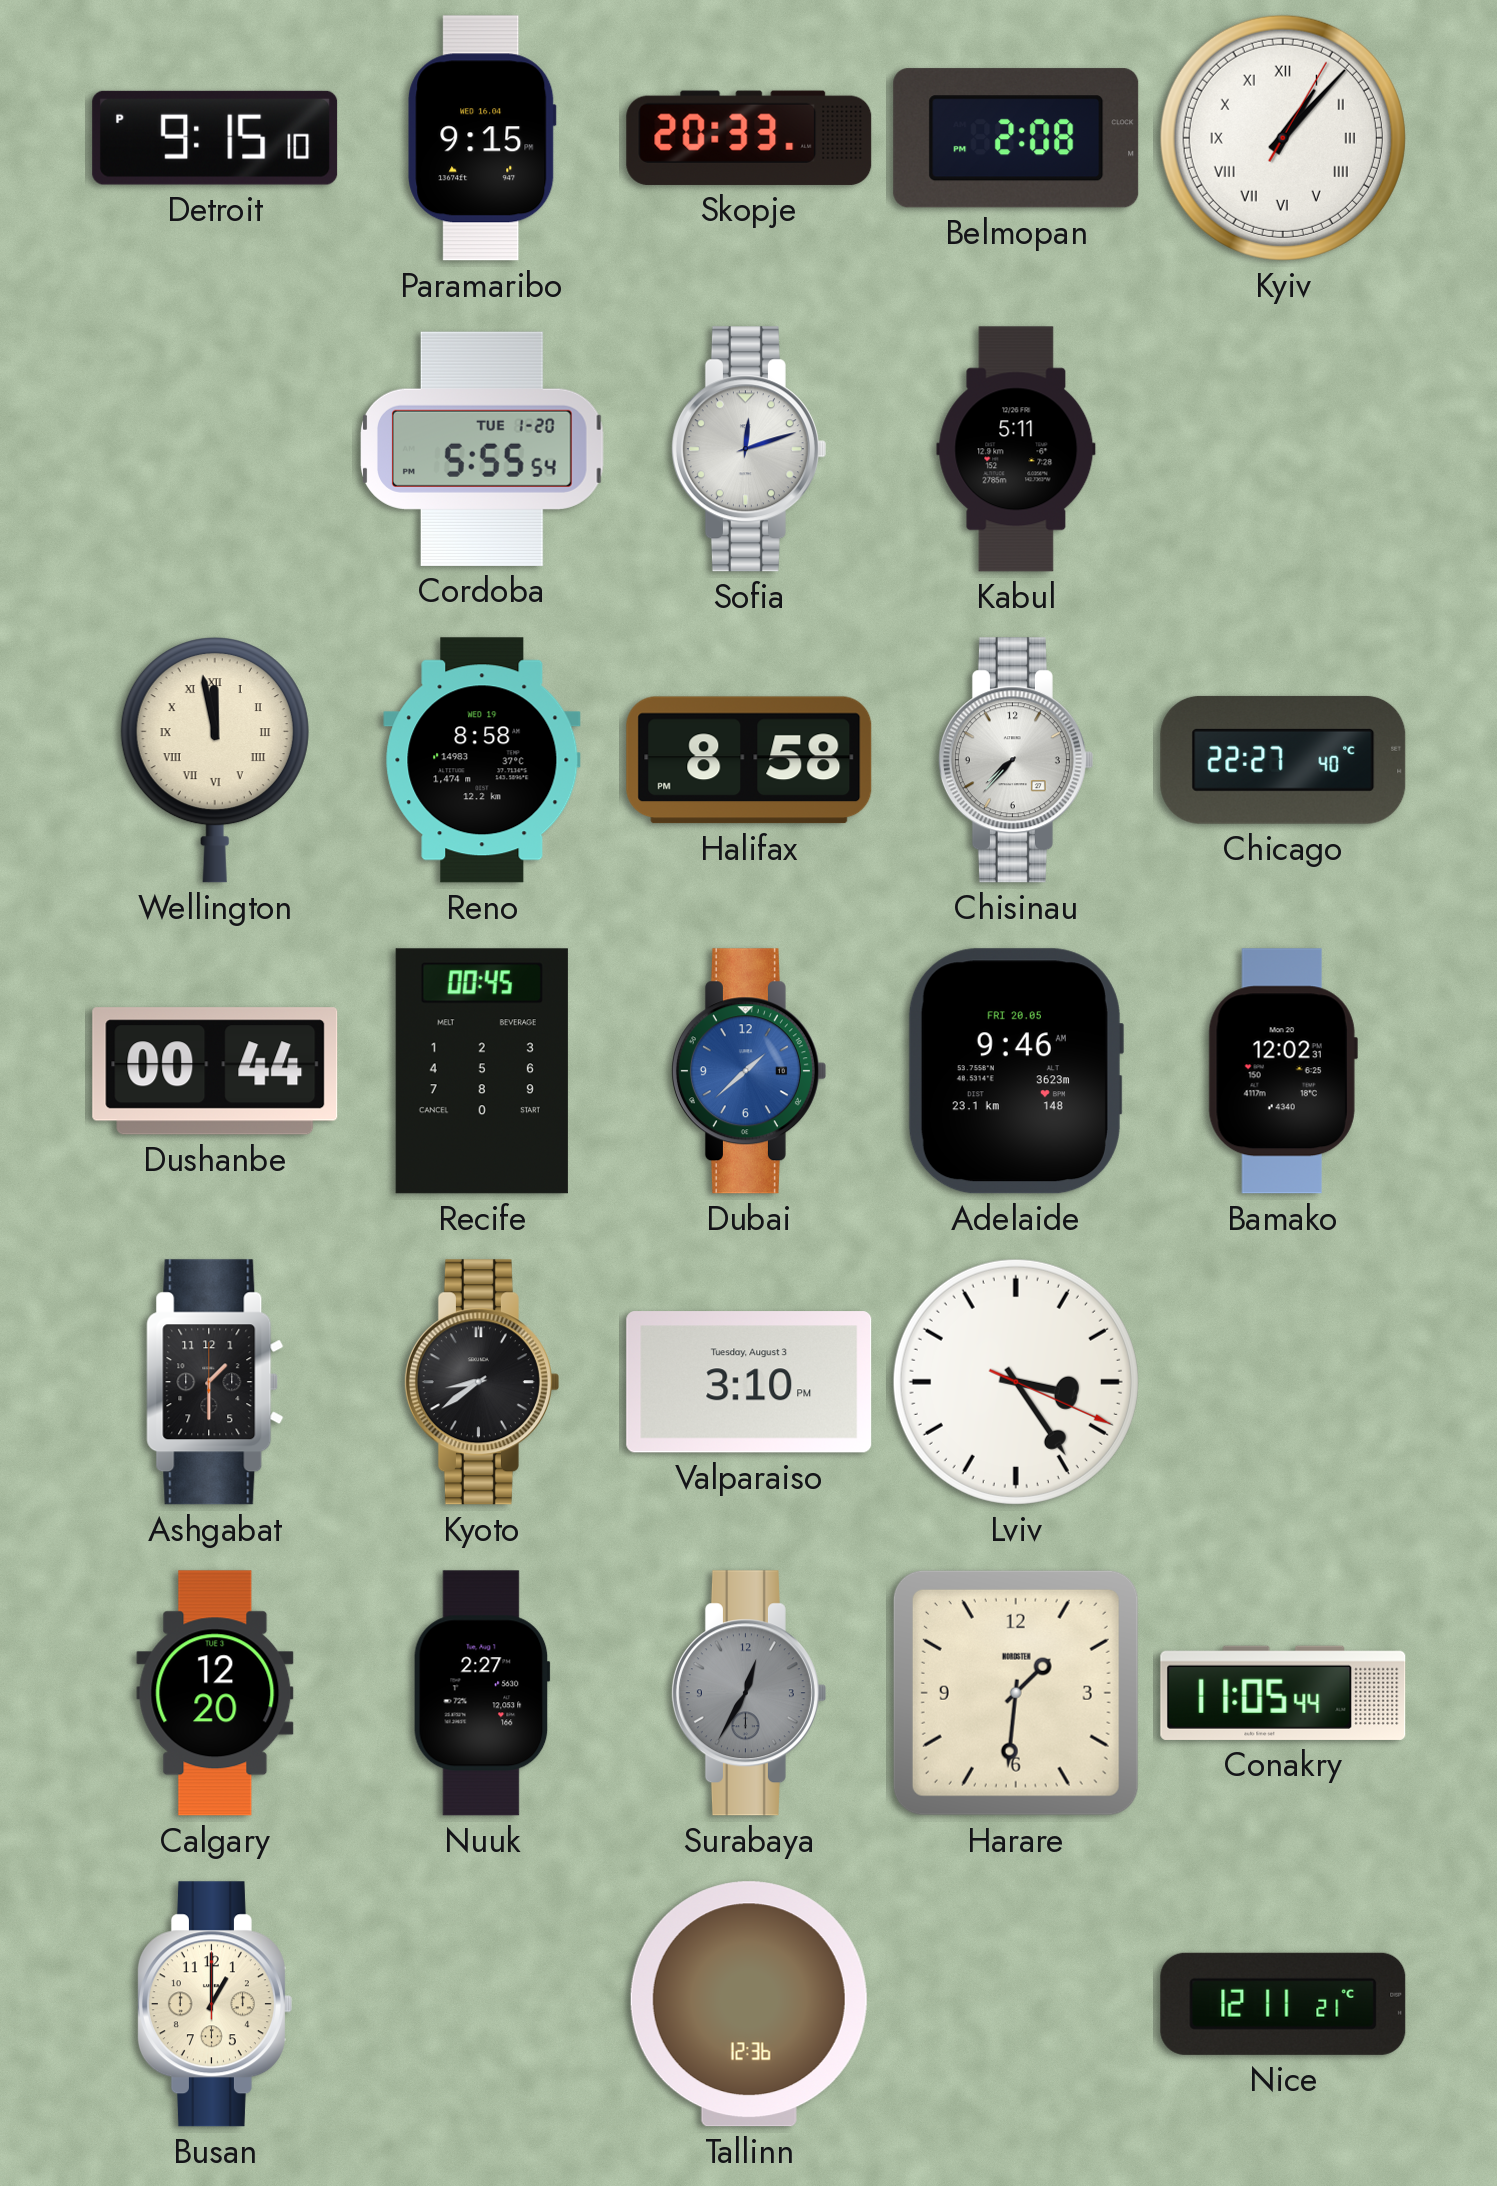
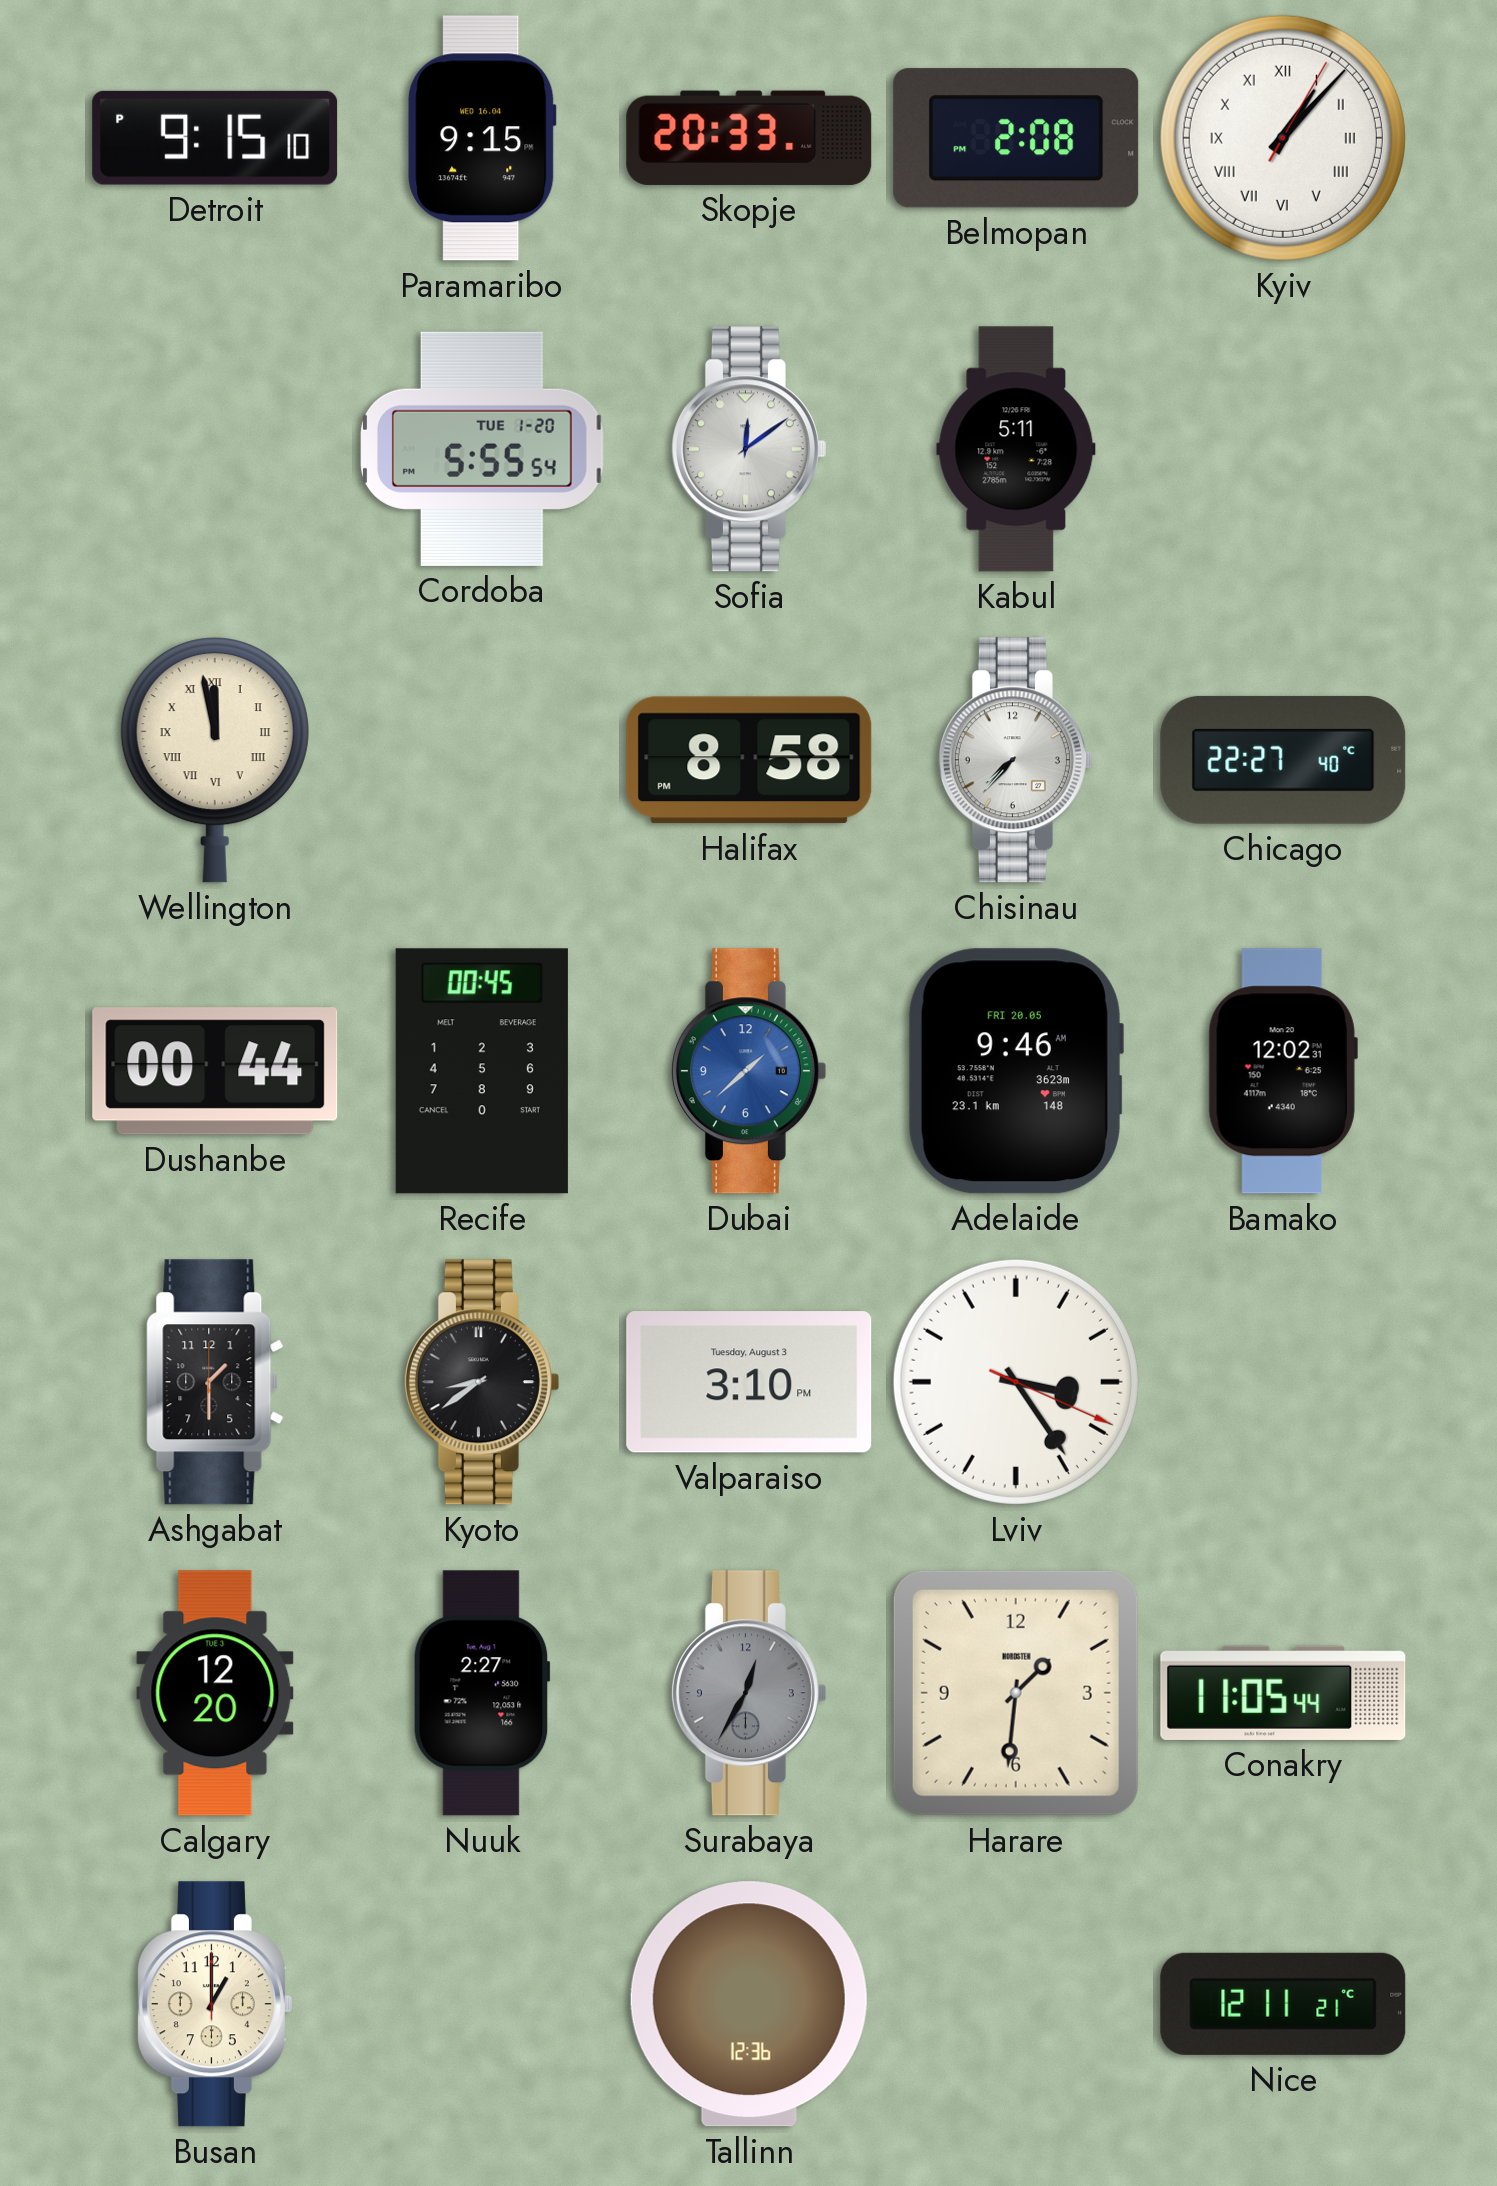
Sofia: 12:12 -> 12:09 (748, 449)
Reno: 8:58 -> none (482, 760)
